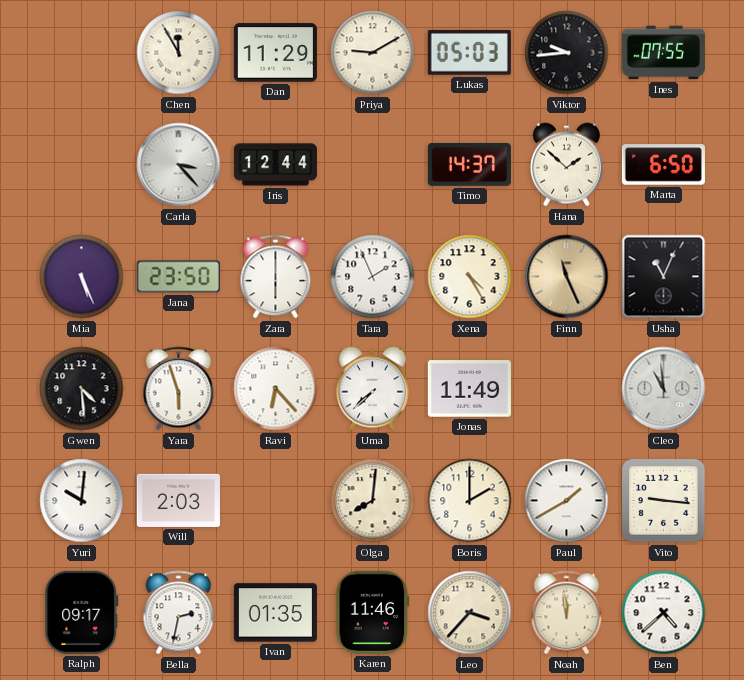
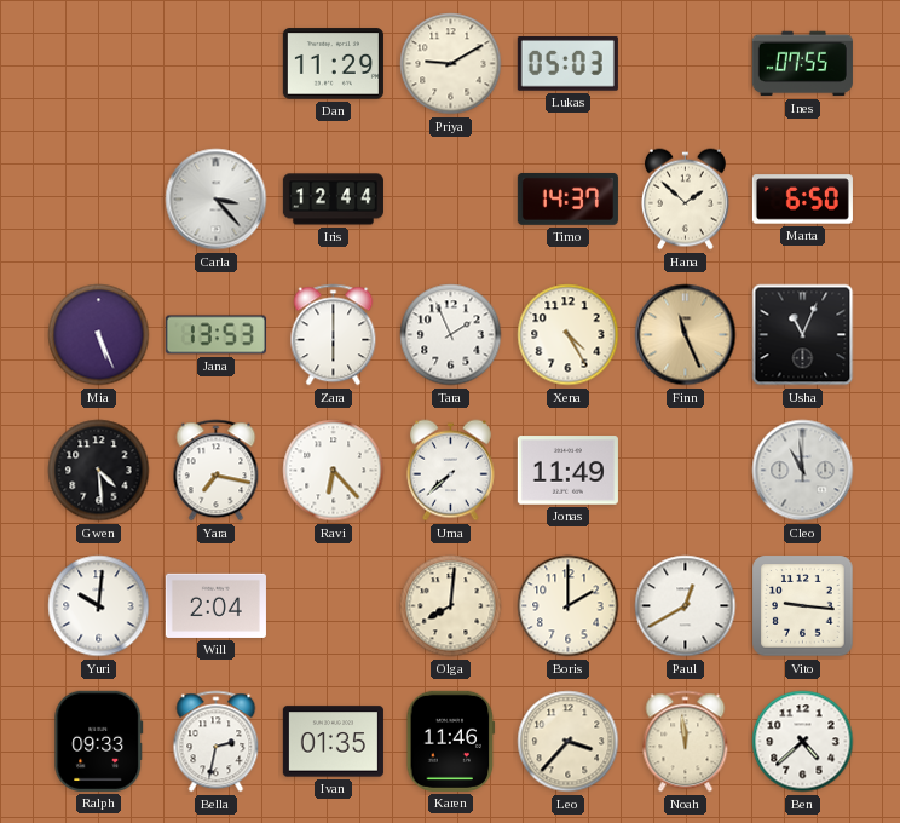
Chen: 11:55 -> none (179, 53)
Viktor: 9:44 -> none (567, 53)
Jana: 23:50 -> 13:53 (215, 335)
Yara: 5:57 -> 7:17 (217, 471)
Will: 2:03 -> 2:04 (215, 605)
Paul: 1:40 -> 12:40 (686, 606)
Ralph: 09:17 -> 09:33 (99, 741)
